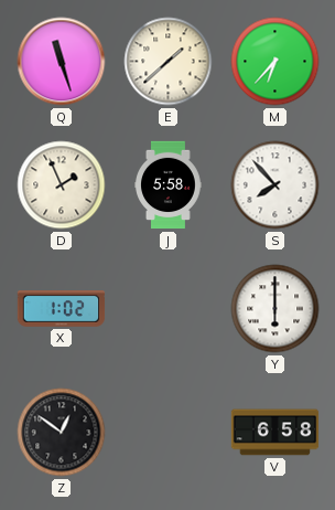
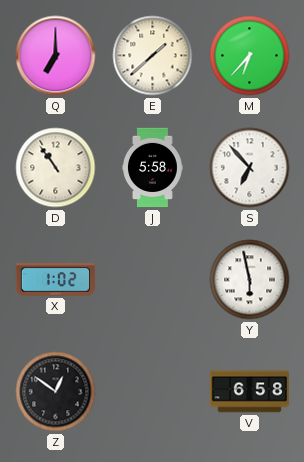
Q: 11:27 -> 7:00 (56, 56)
D: 1:56 -> 10:54 (56, 168)
S: 7:53 -> 6:53 (250, 168)
Y: 6:00 -> 5:58 (250, 280)
